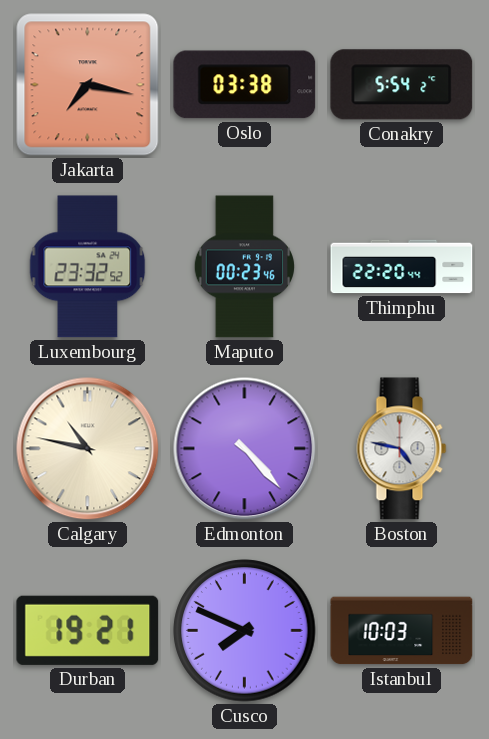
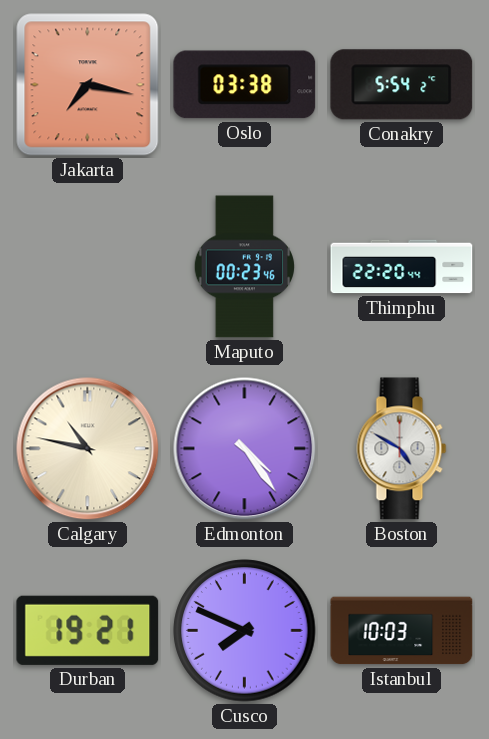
Luxembourg: 23:32 -> none (88, 267)
Edmonton: 4:23 -> 4:24 (245, 449)
Boston: 4:47 -> 4:50 (402, 449)
